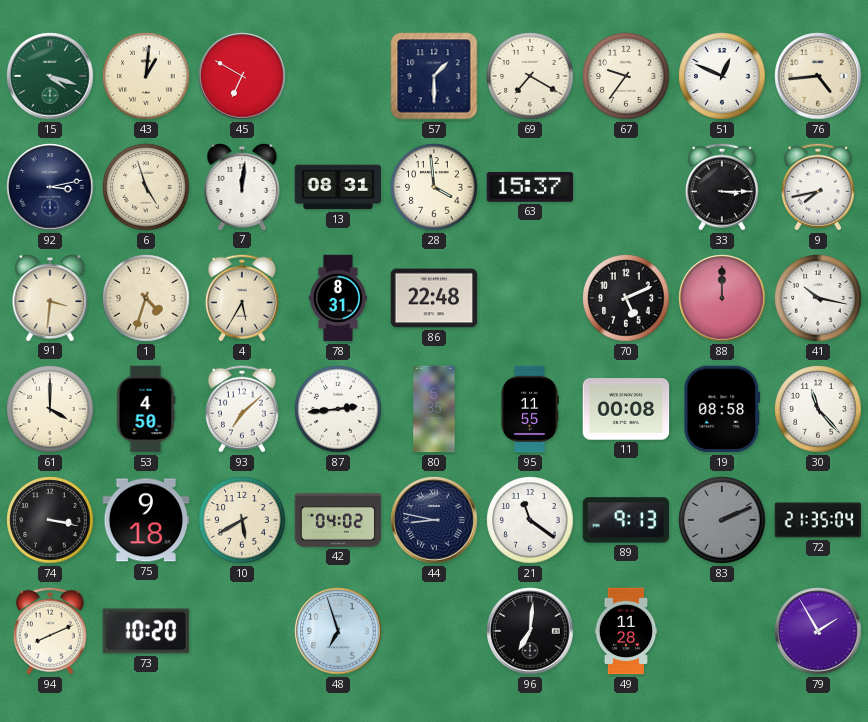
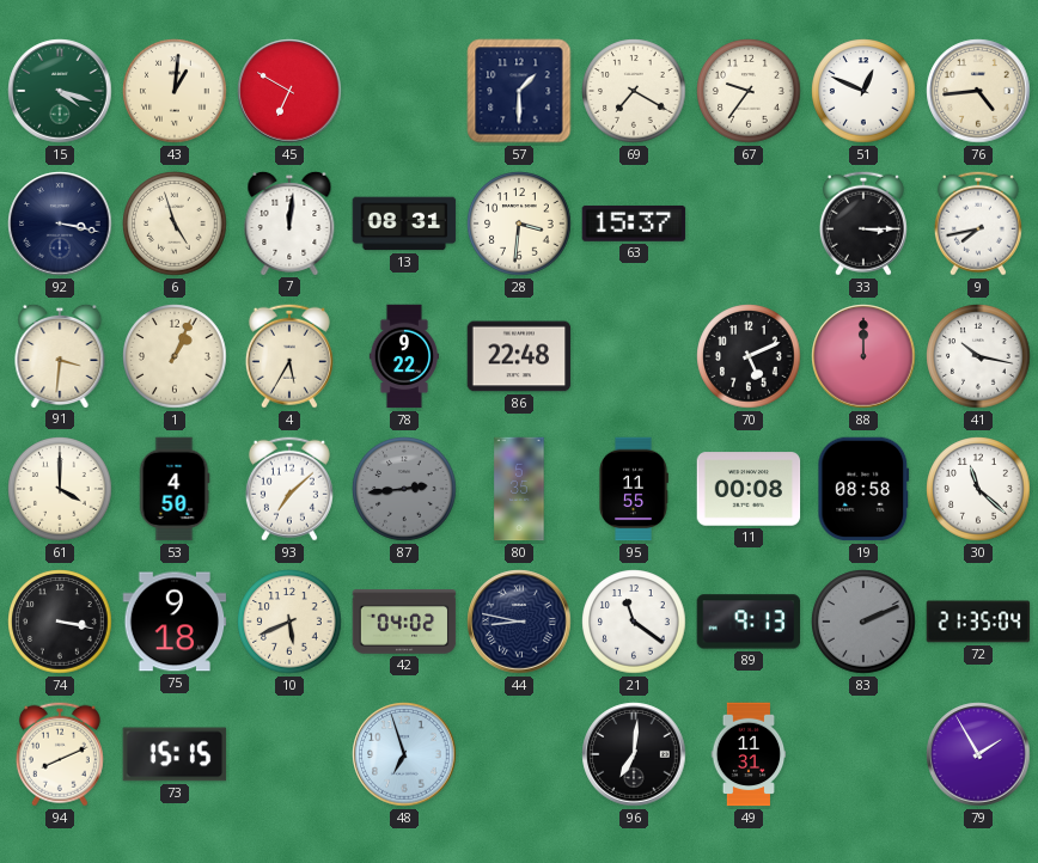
92: 3:13 -> 3:17 (60, 224)
28: 3:59 -> 3:31 (519, 224)
1: 4:33 -> 1:04 (175, 356)
78: 8:31 -> 9:22 (404, 356)
87 dial: white -> grey (404, 489)
30: 11:23 -> 11:22 (978, 489)
10: 5:40 -> 5:41 (289, 622)
73: 10:20 -> 15:15 (175, 754)
49: 11:28 -> 11:31 (749, 754)
